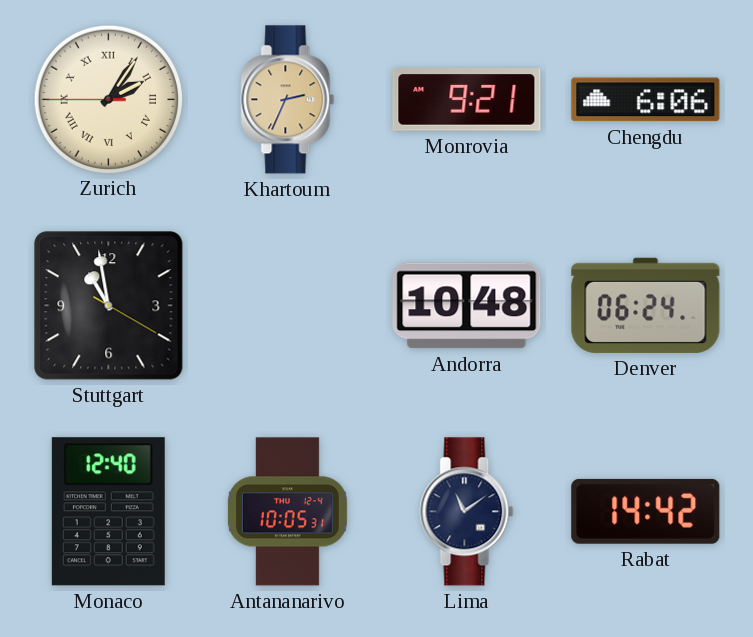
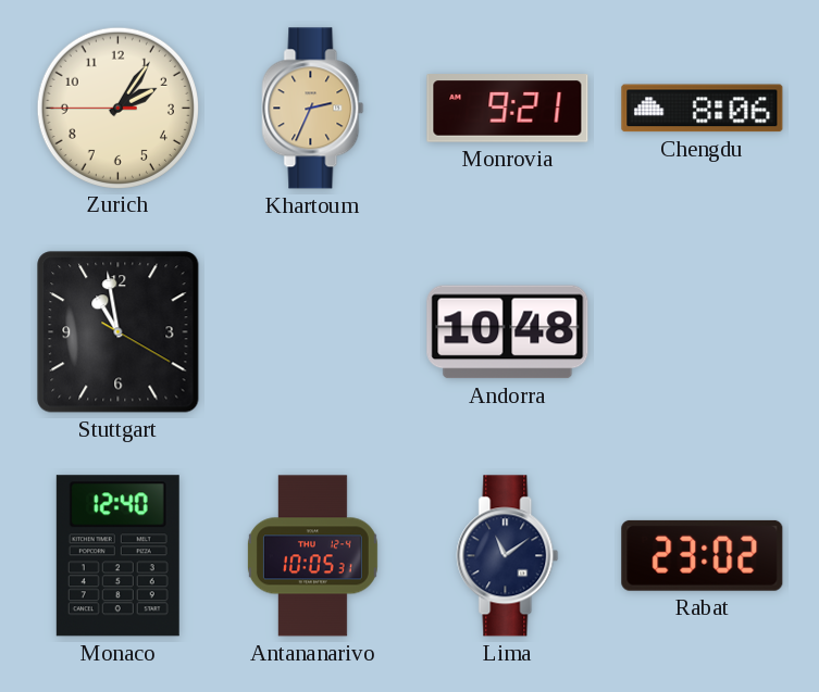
Zurich numerals: Roman -> Arabic (117, 108)
Chengdu: 6:06 -> 8:06 (703, 109)
Denver: 06:24 -> none (646, 305)
Rabat: 14:42 -> 23:02 (703, 555)
